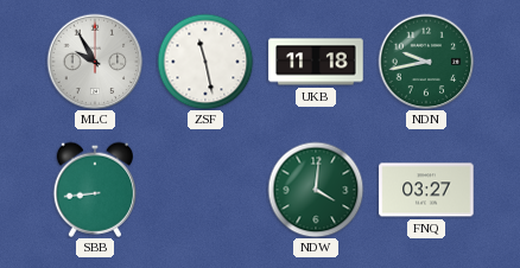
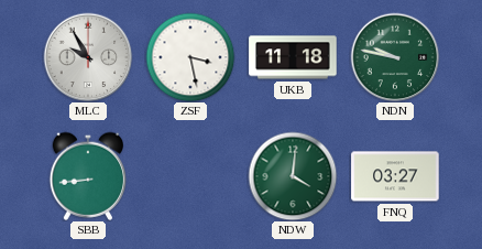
ZSF: 11:28 -> 3:28 (190, 57)
NDN: 9:43 -> 9:47 (395, 57)
